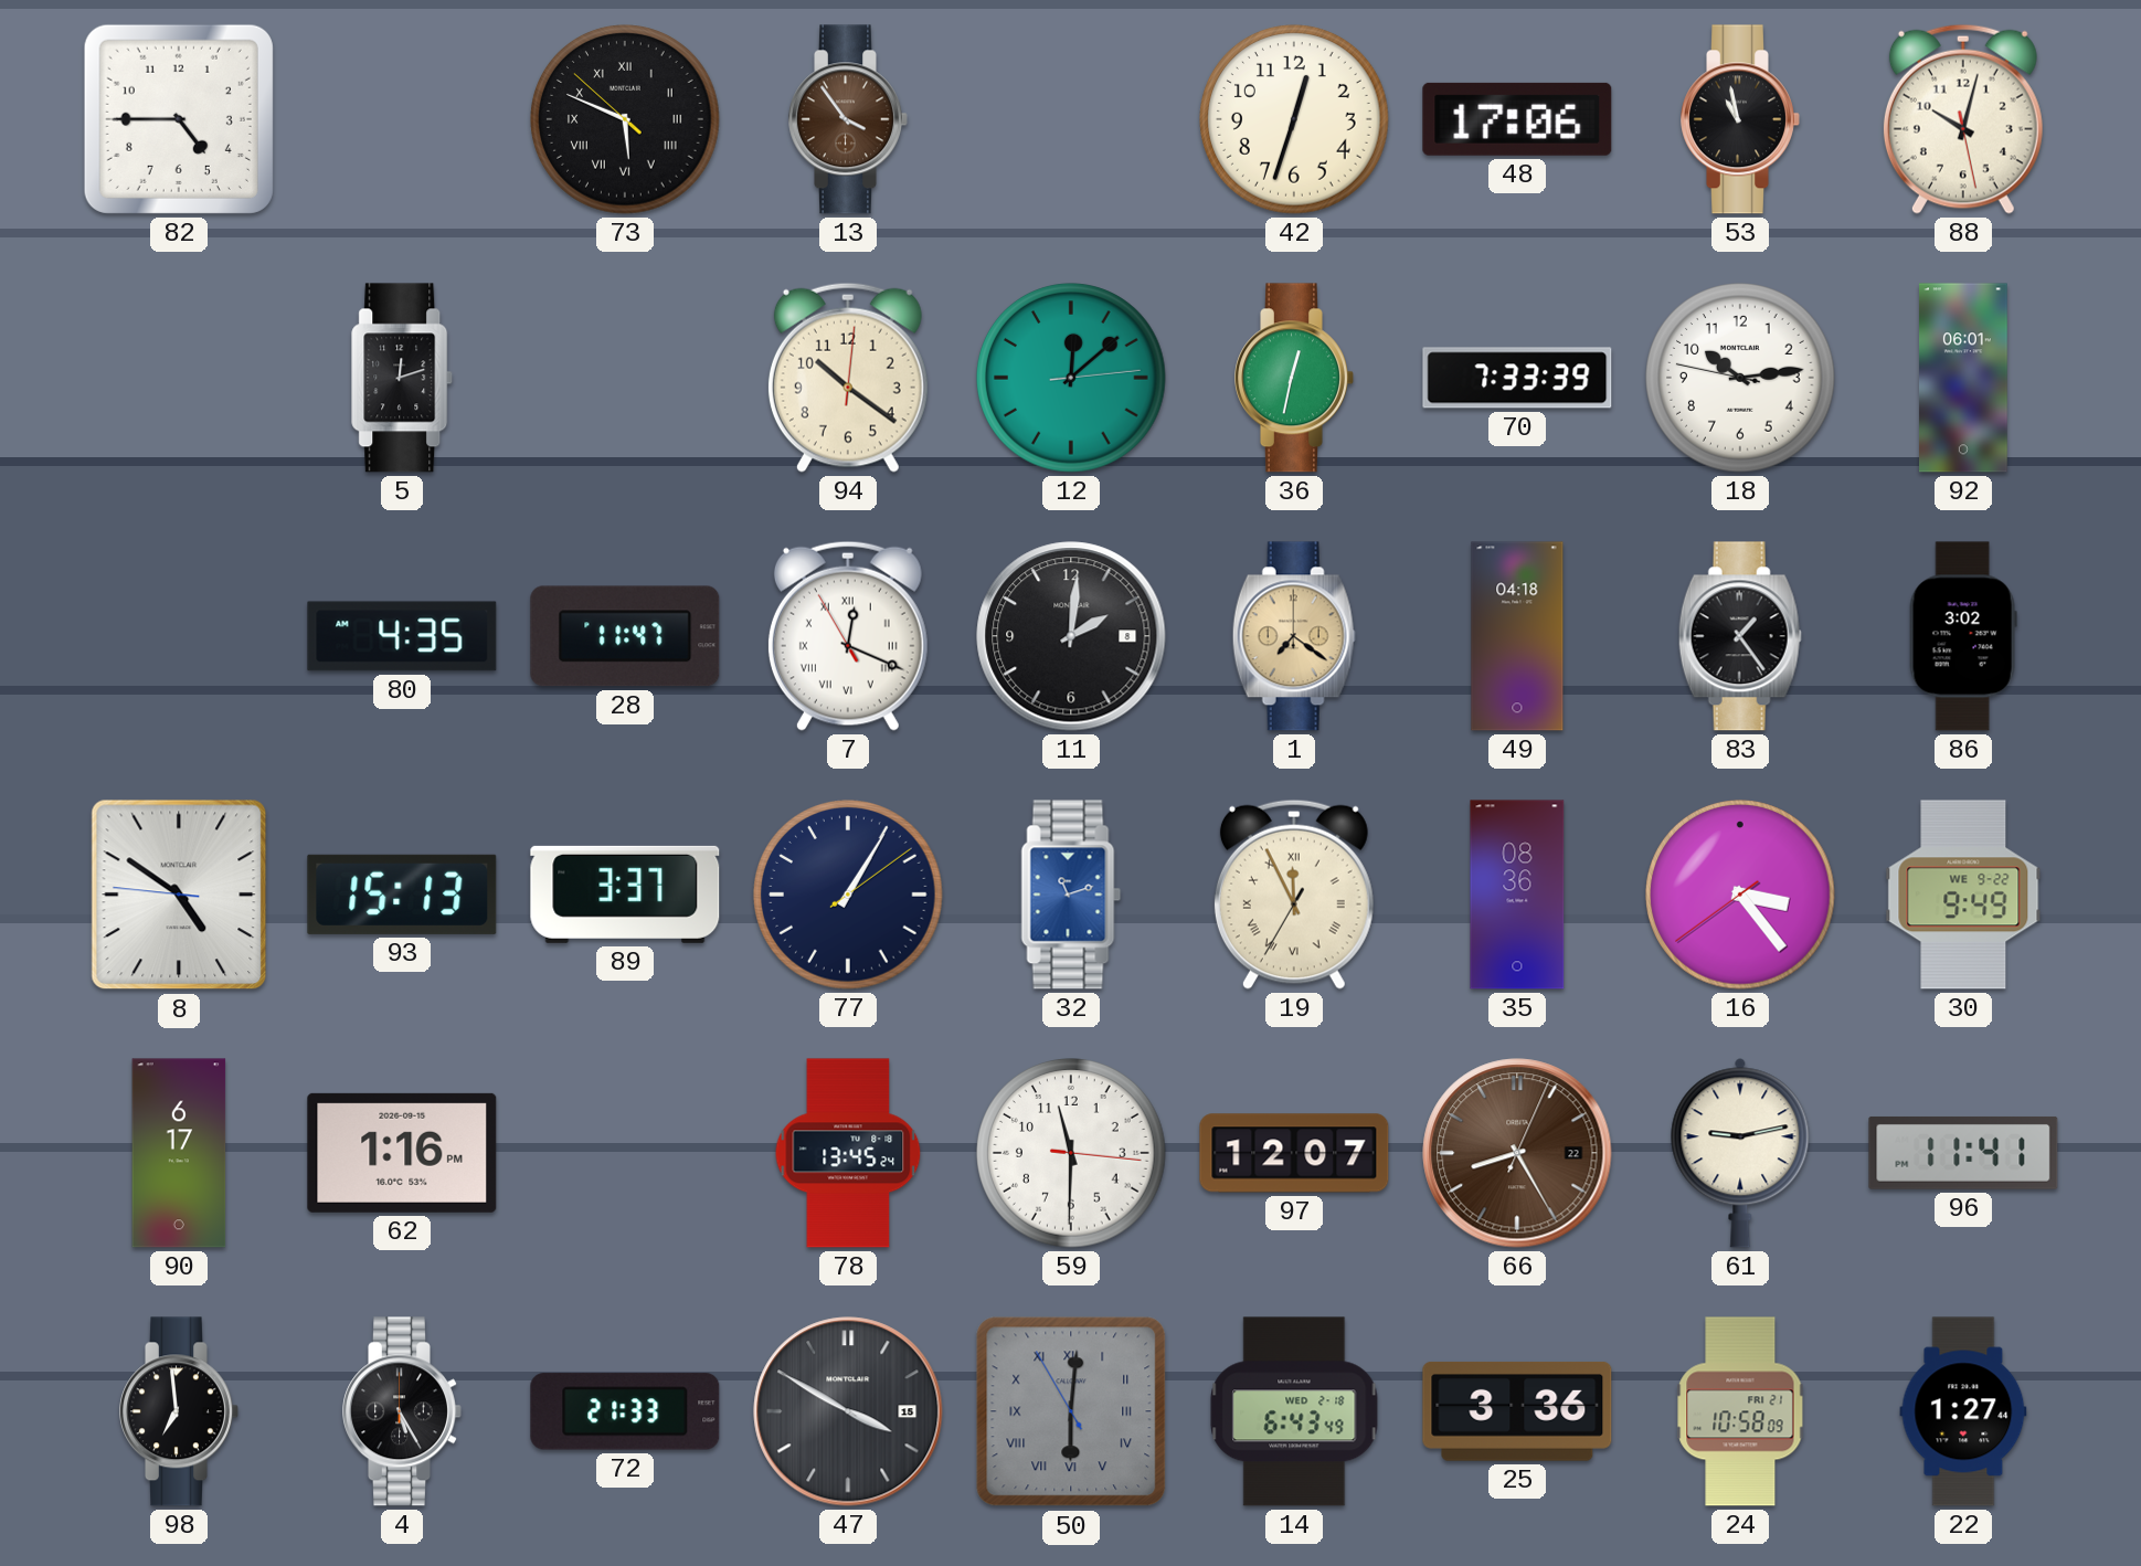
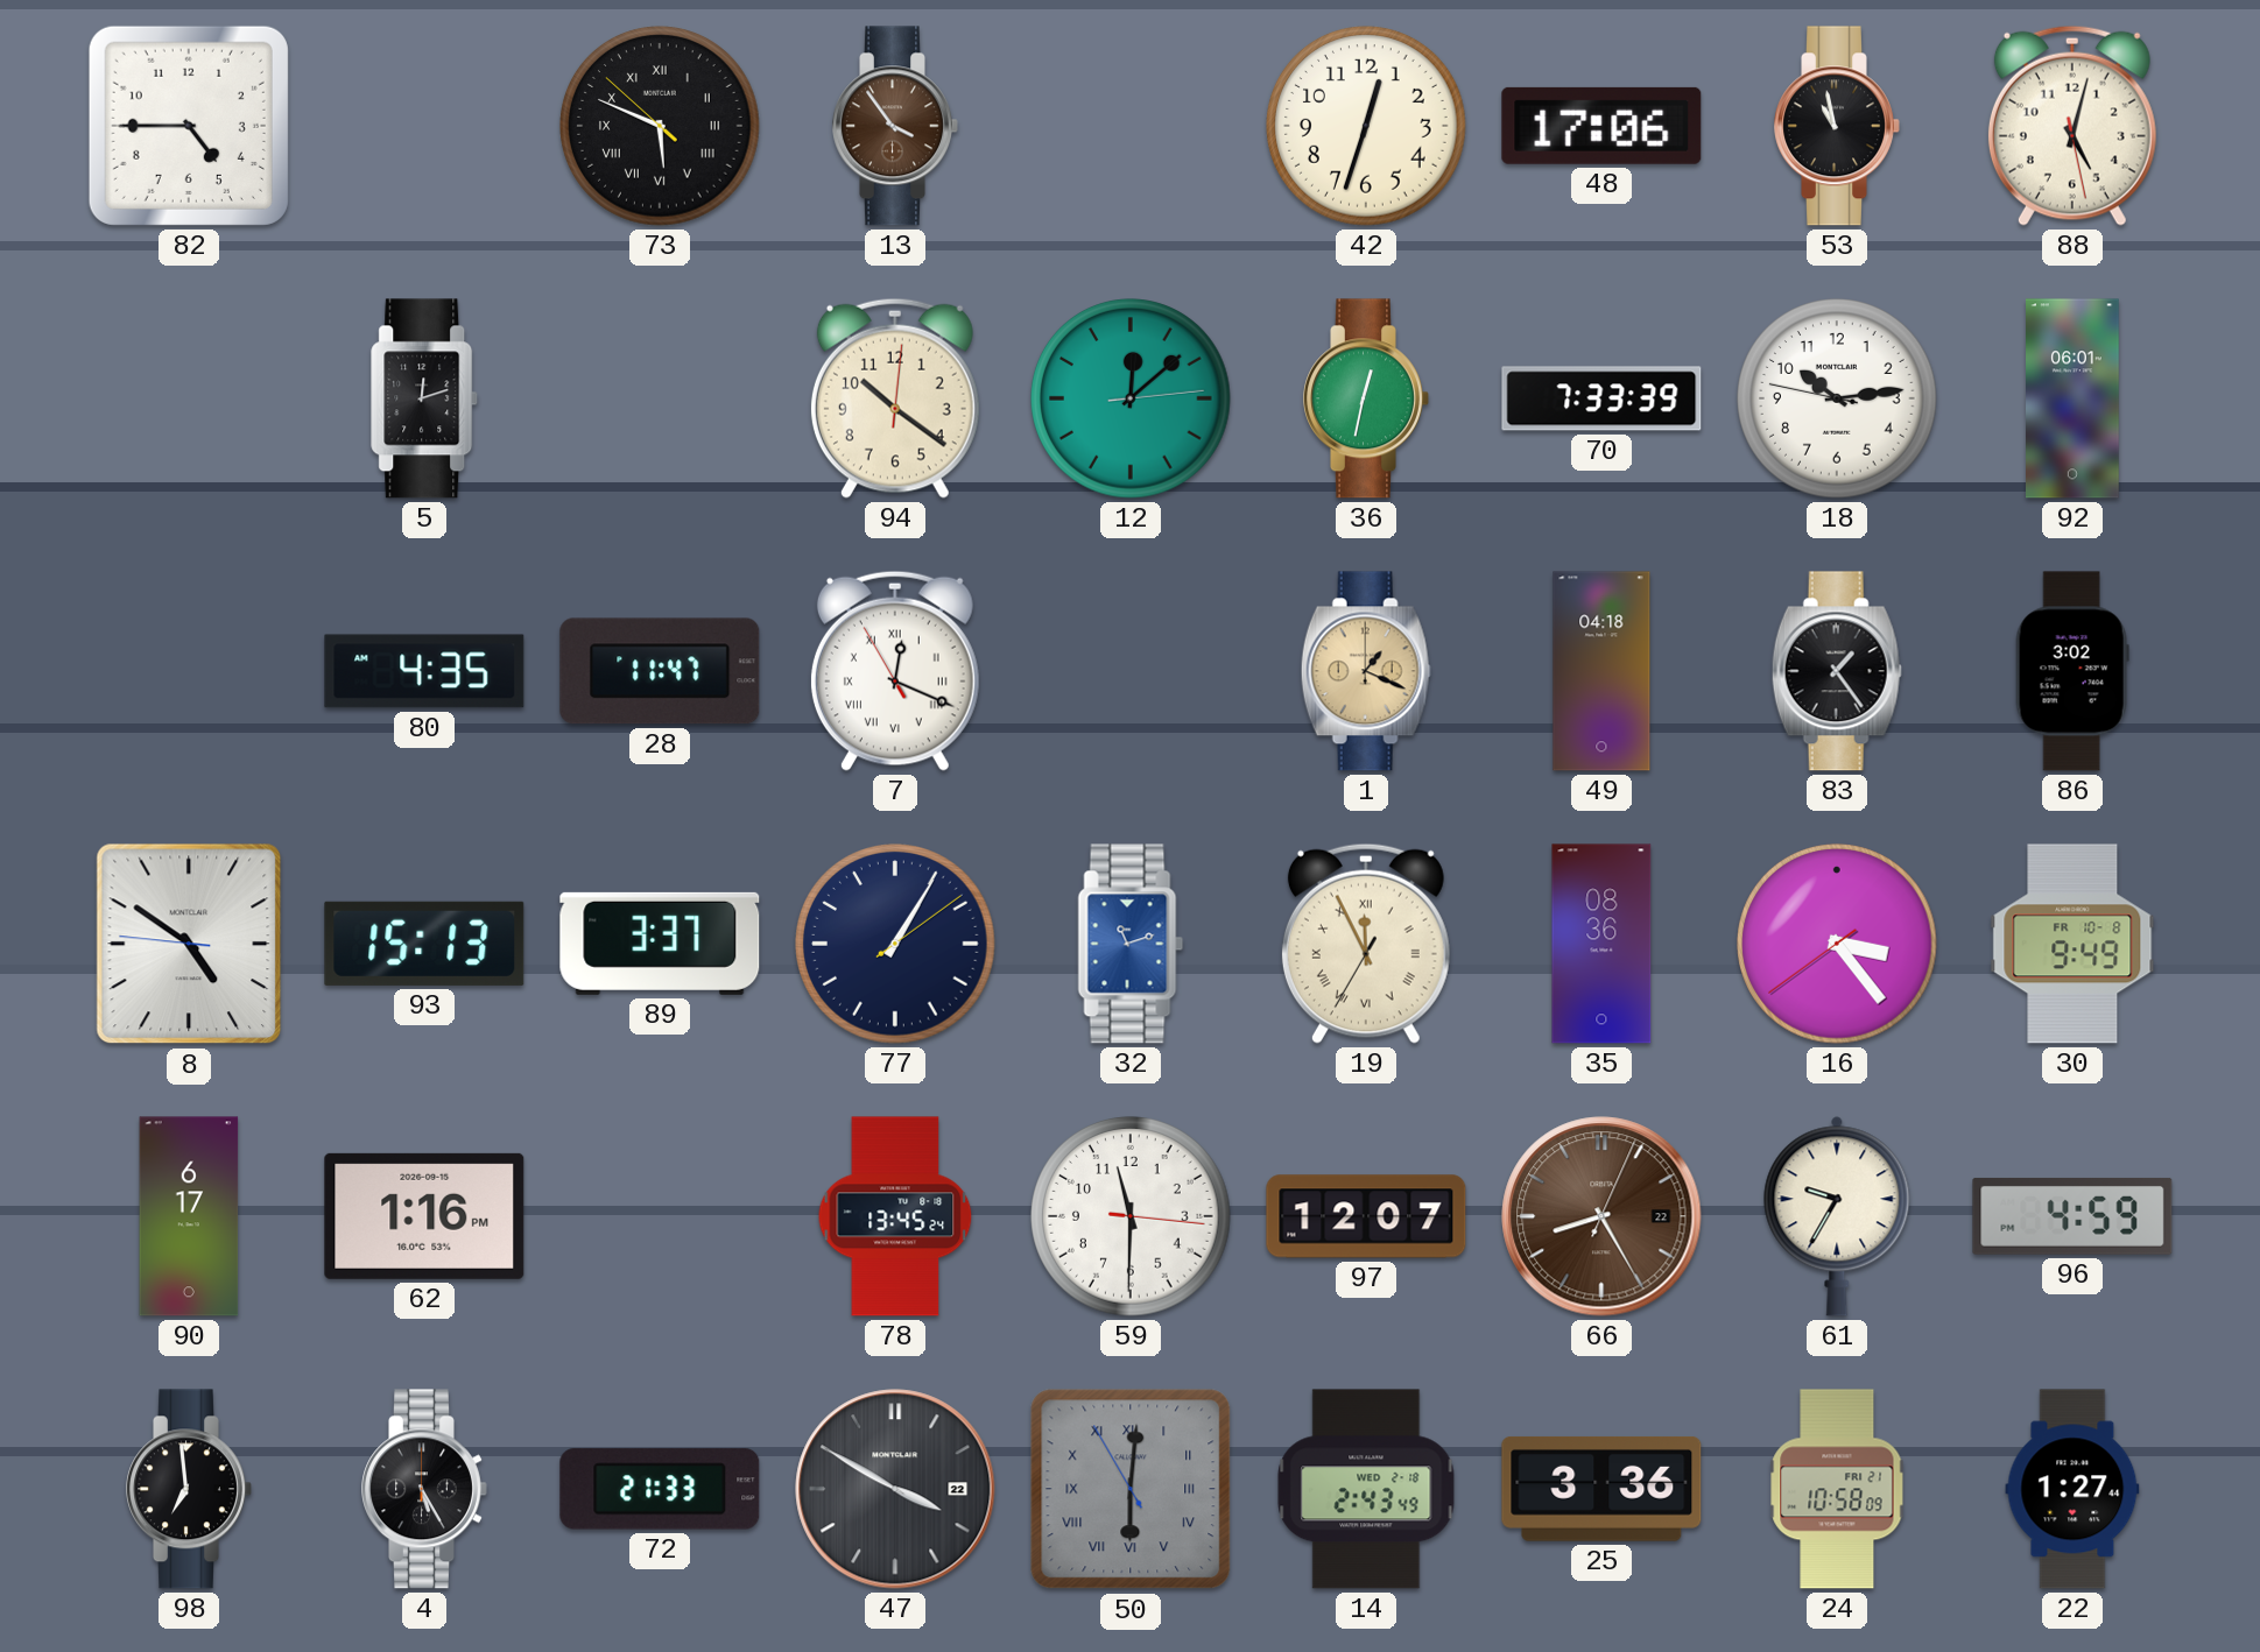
88: 10:02 -> 5:02 (2072, 126)
11: 2:01 -> none (1071, 636)
1: 7:21 -> 1:19 (1366, 671)
30 date: WE 9-22 -> FR 10-8 (2072, 944)
61: 9:13 -> 9:35 (1837, 1216)
96: 11:41 -> 4:59 (2072, 1216)
47 date: 15 -> 22 (895, 1489)
14: 6:43 -> 2:43 (1366, 1489)
